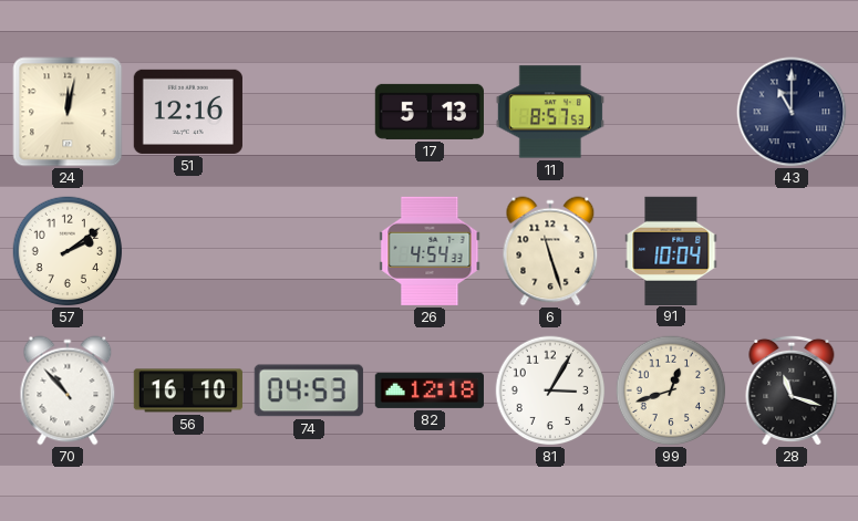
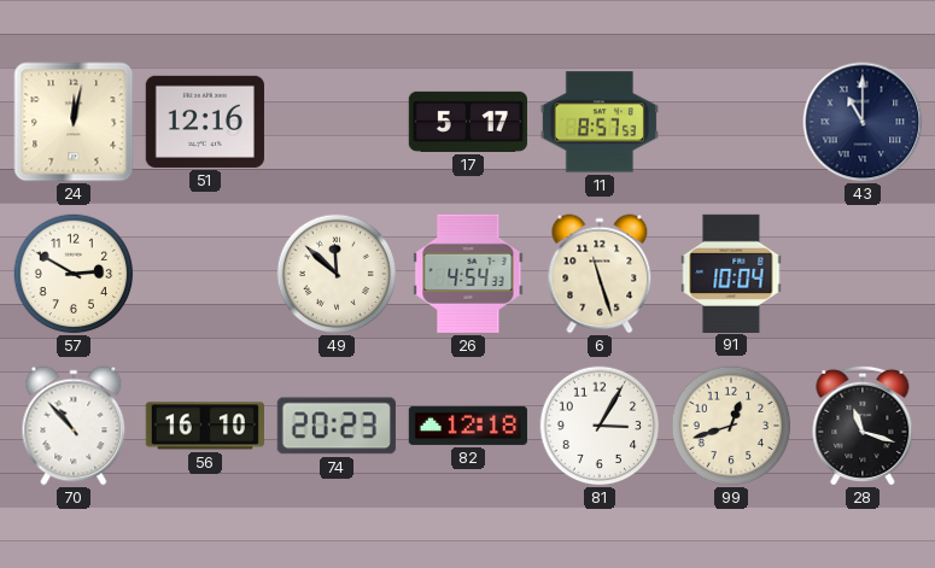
17: 5:13 -> 5:17 (468, 122)
57: 2:09 -> 2:50 (74, 274)
49: none -> 11:52 (337, 274)
74: 04:53 -> 20:23 (337, 426)
